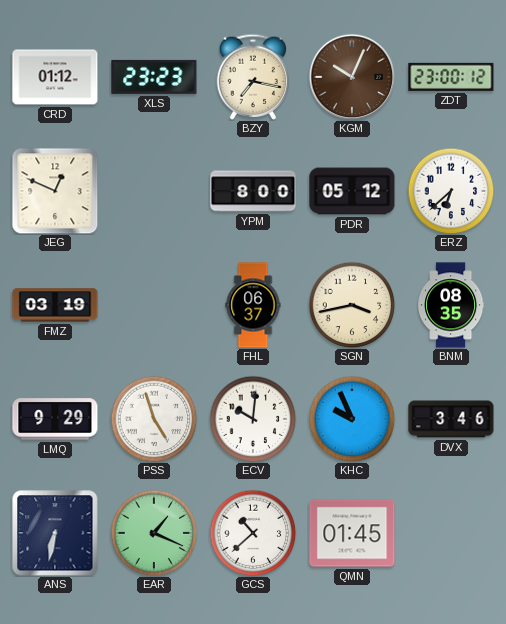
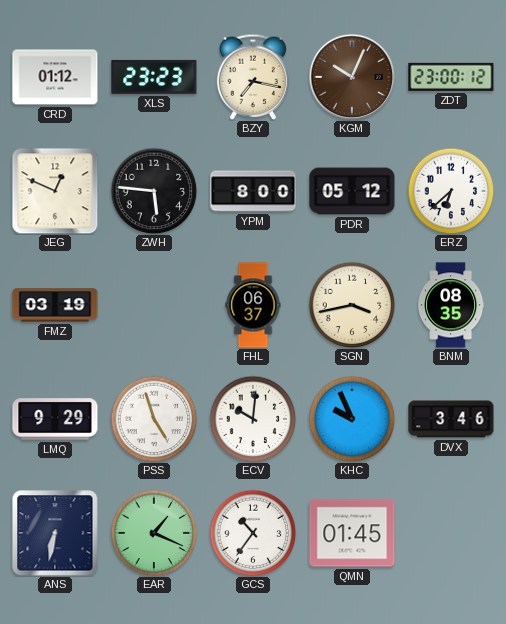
ZWH: none -> 5:46 (154, 191)
GCS: 10:38 -> 10:36 (253, 533)
